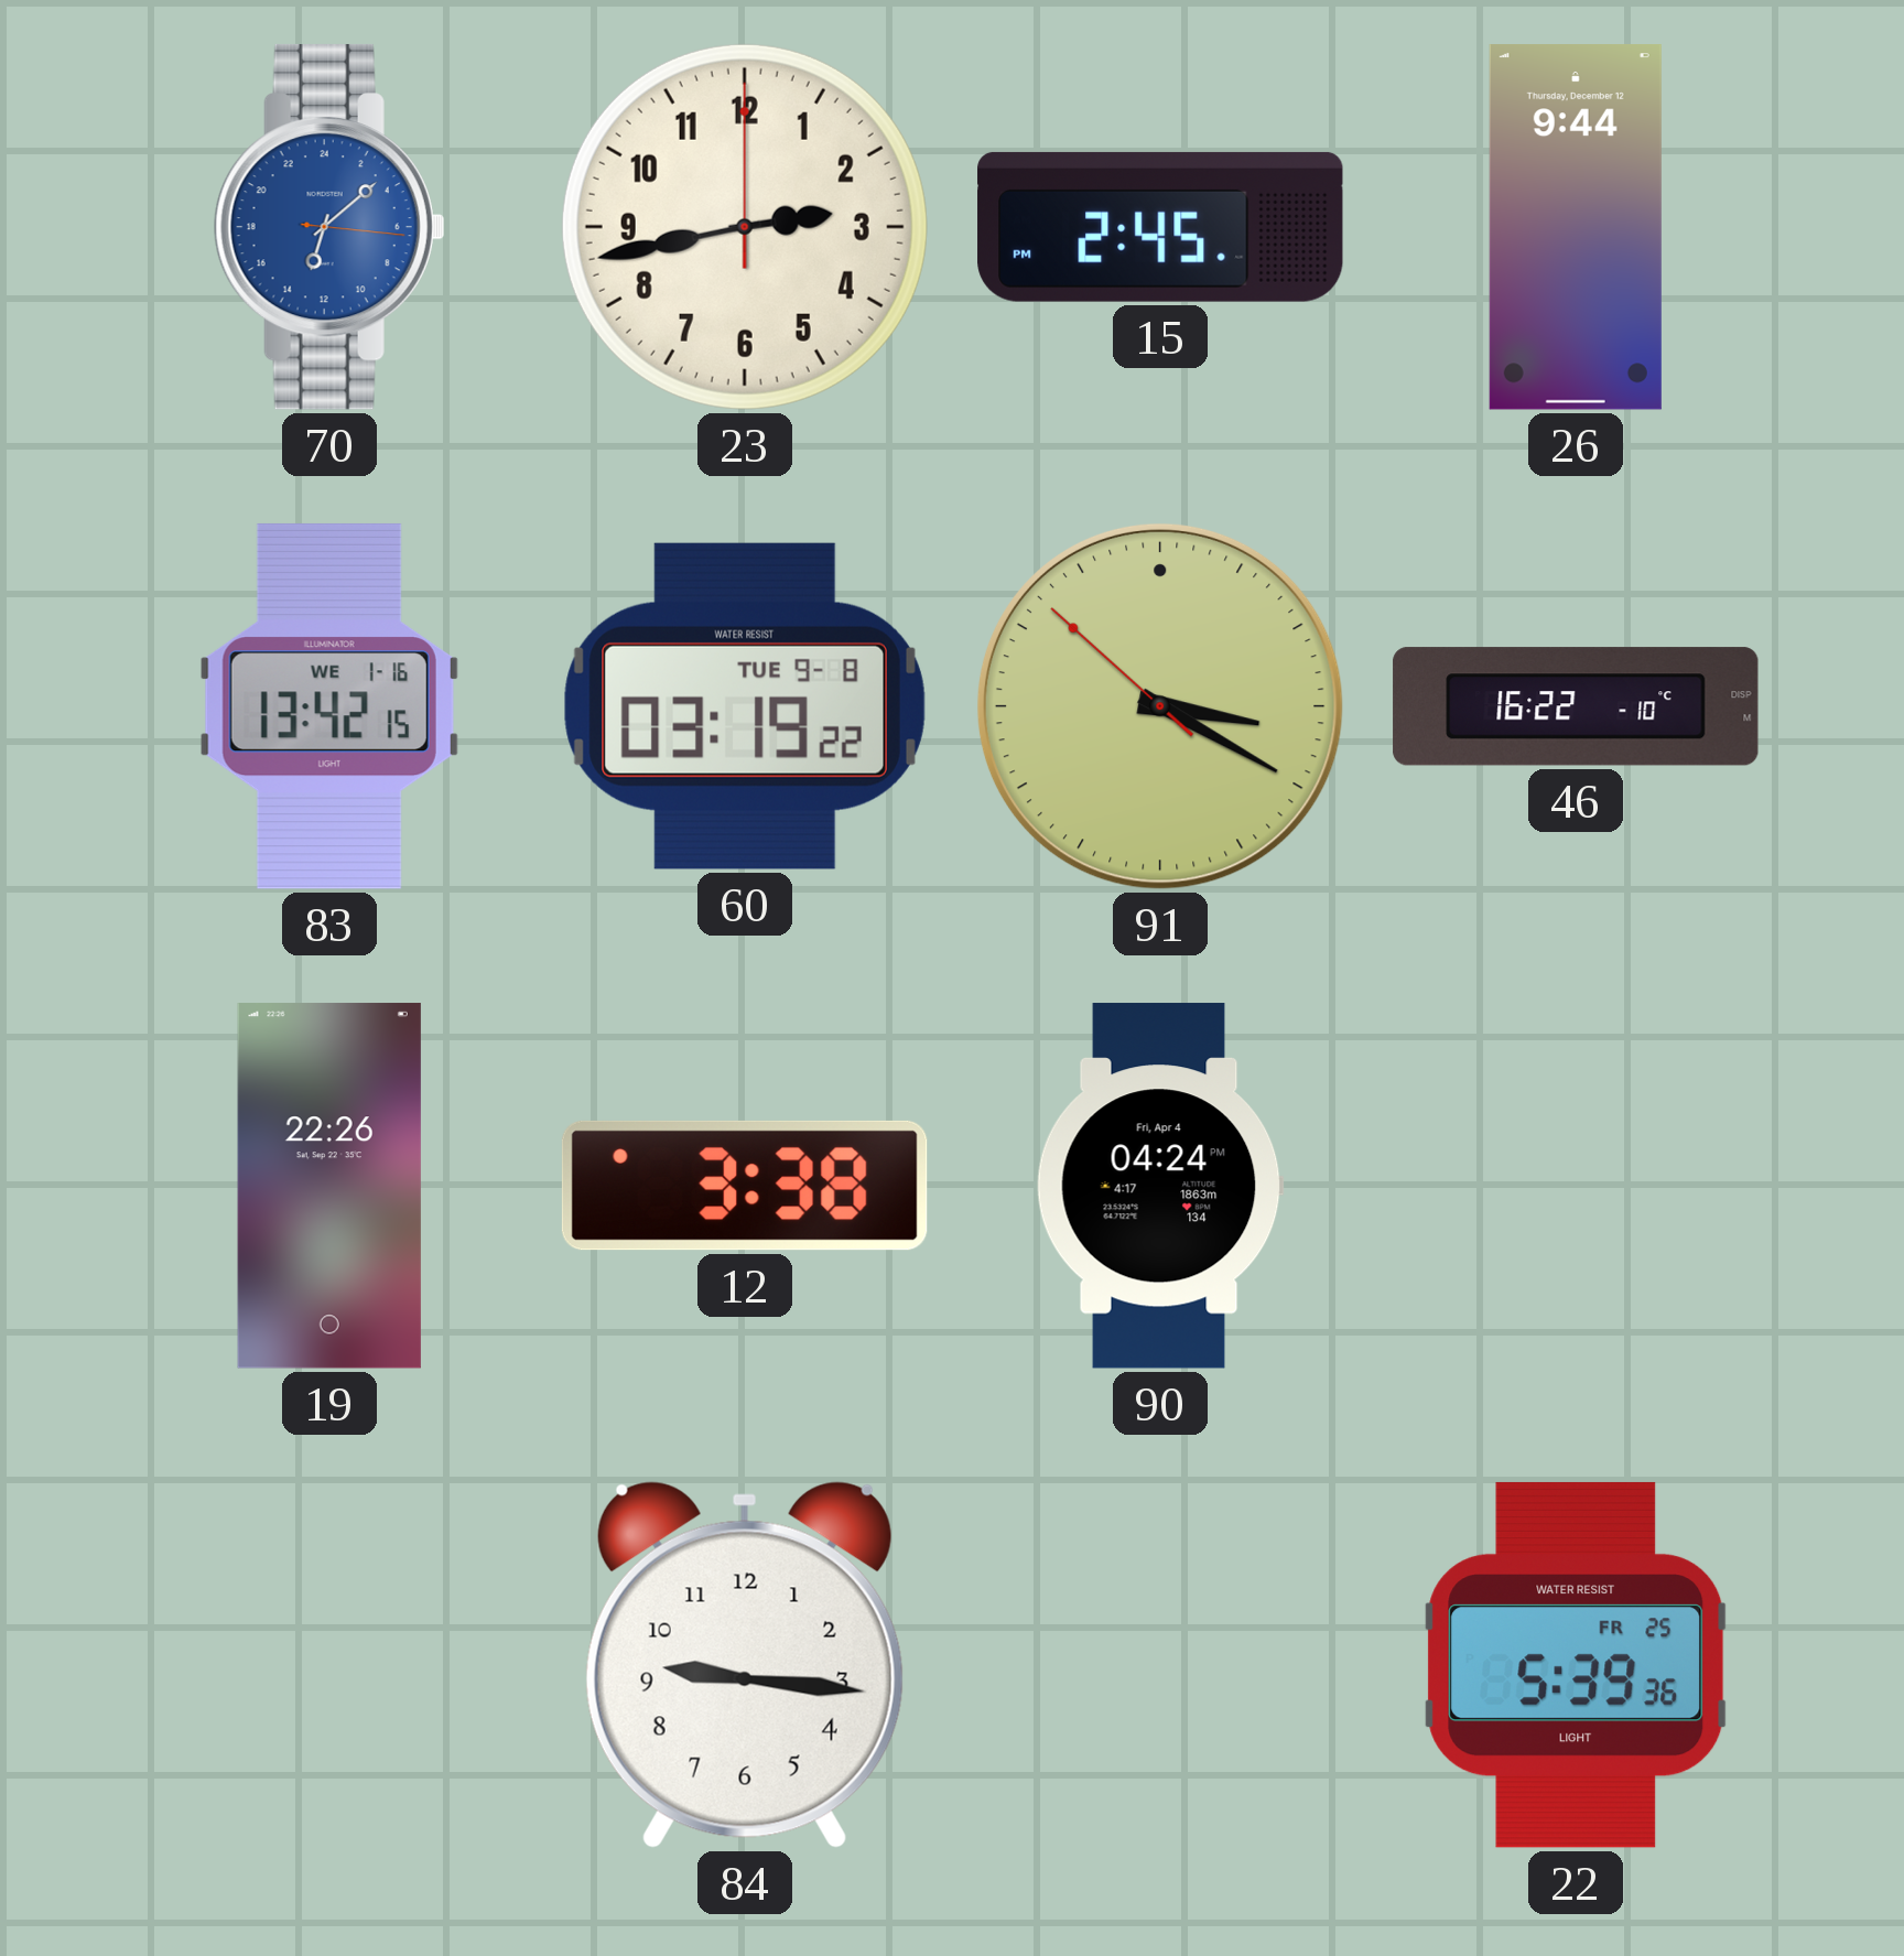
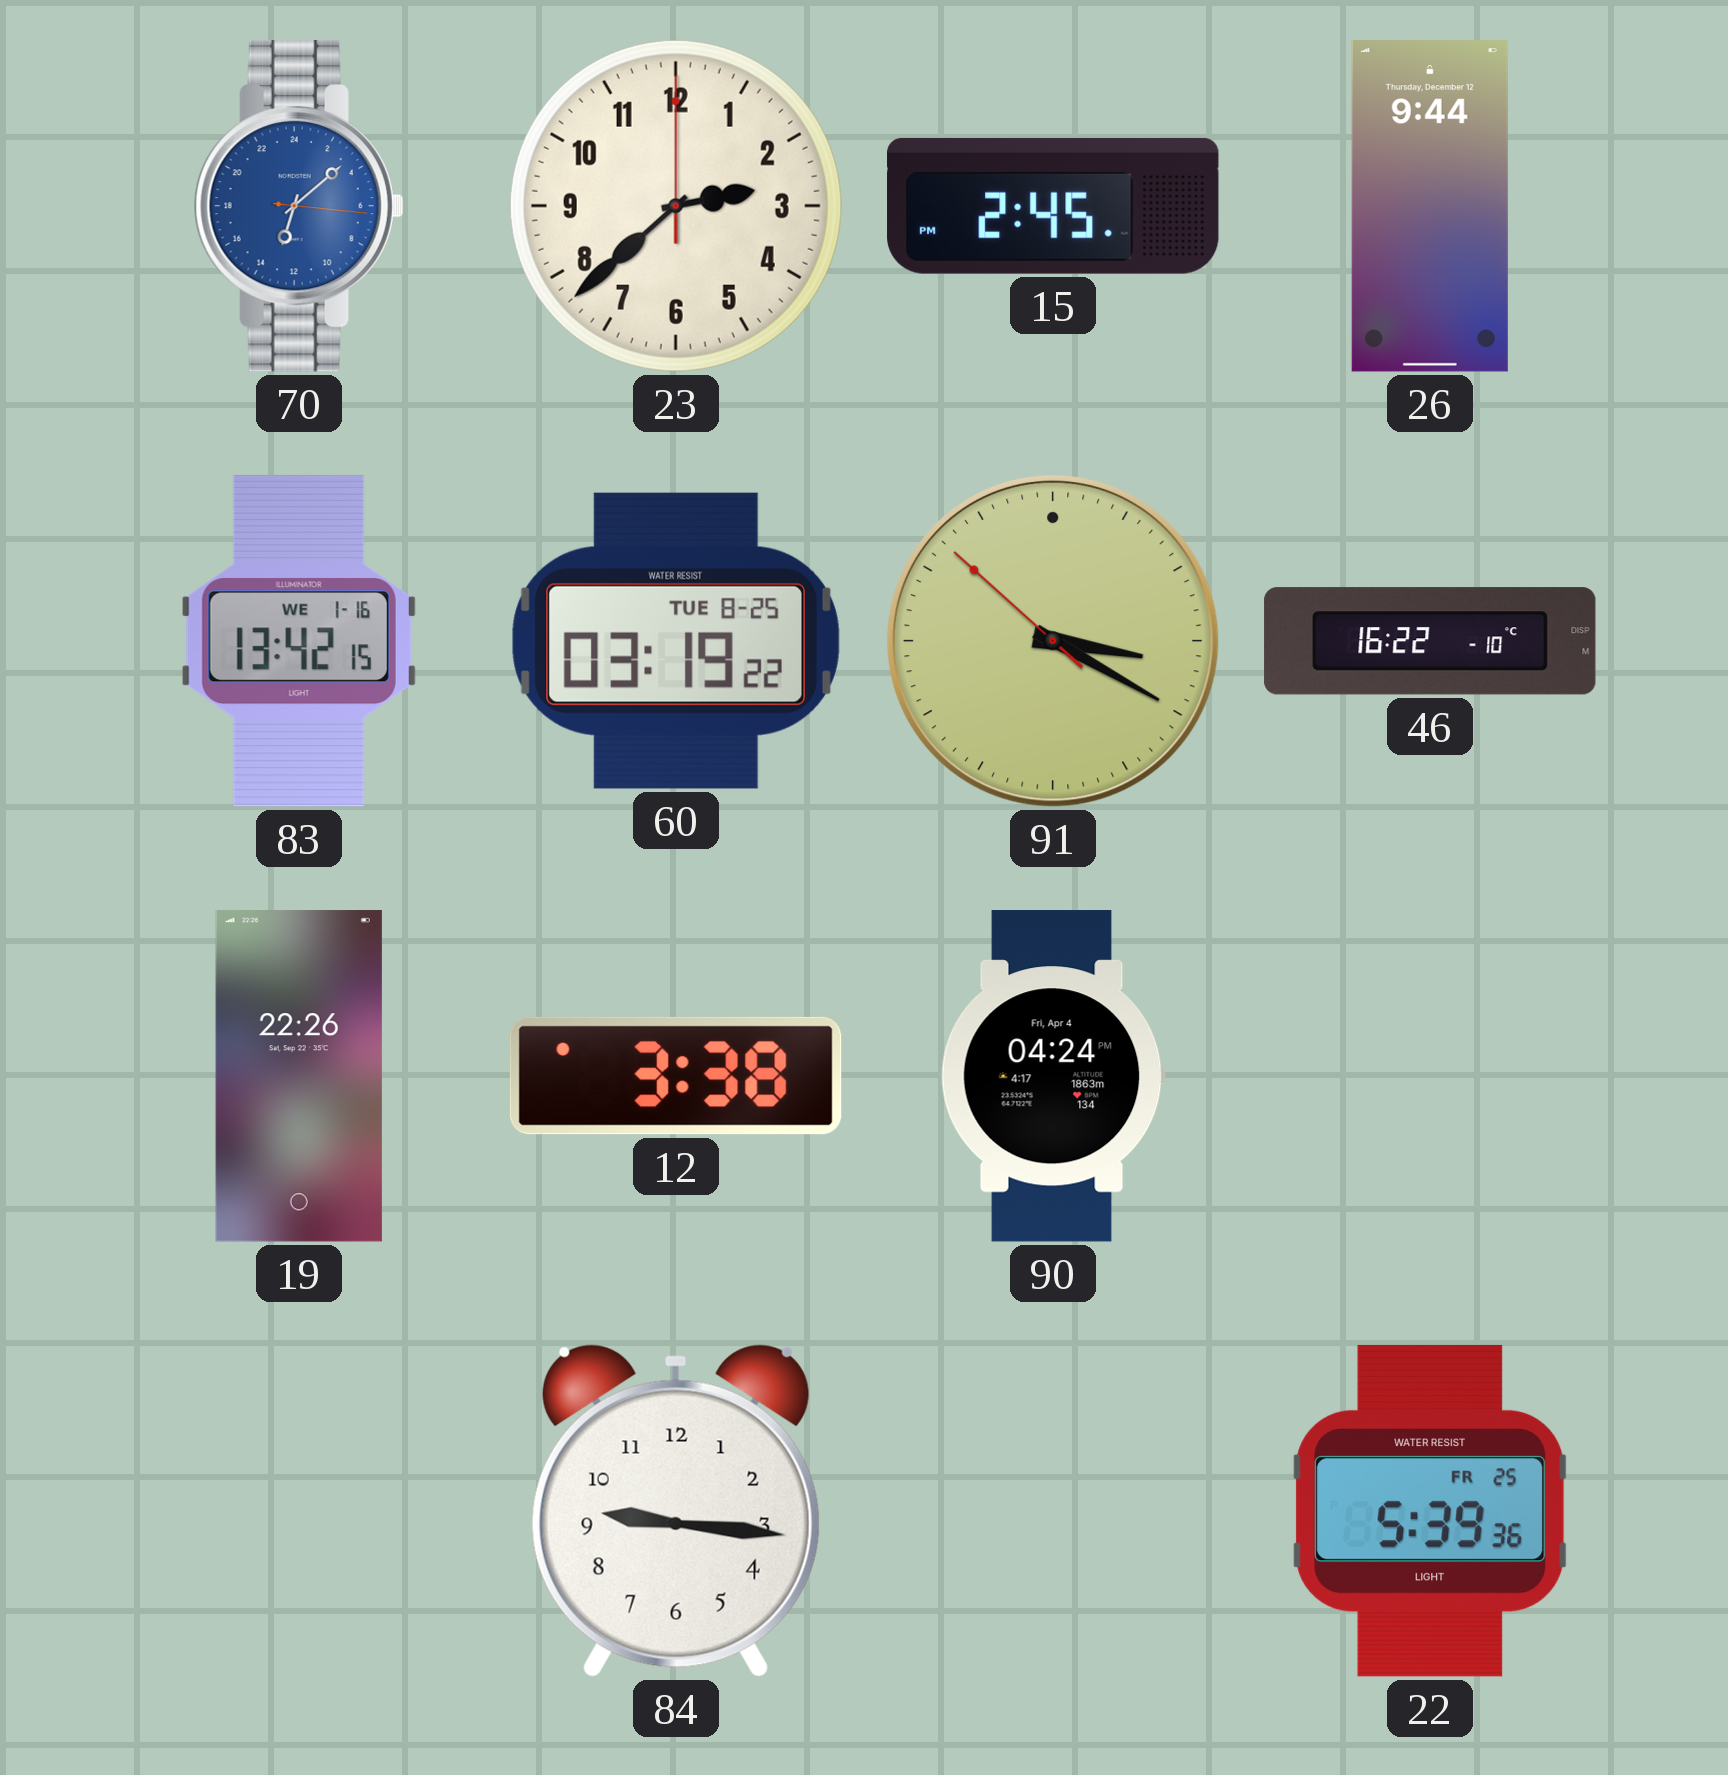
23: 2:43 -> 2:38 (676, 206)
60 date: TUE 9-8 -> TUE 8-25 (676, 641)
